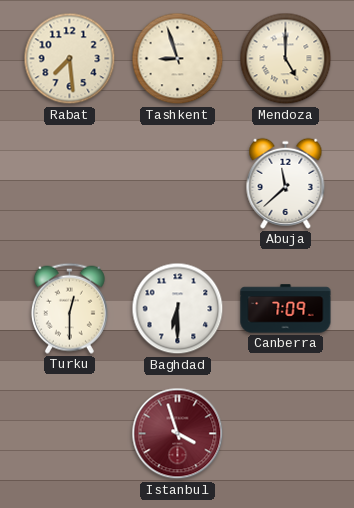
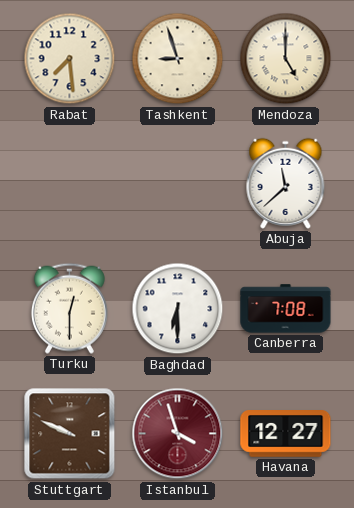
Canberra: 7:09 -> 7:08 (286, 309)
Stuttgart: none -> 9:49 (70, 434)
Havana: none -> 12:27 (286, 434)
